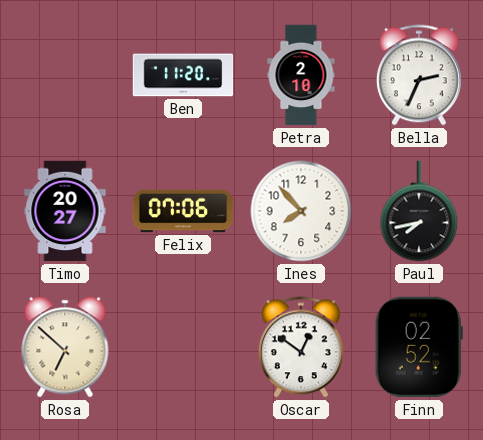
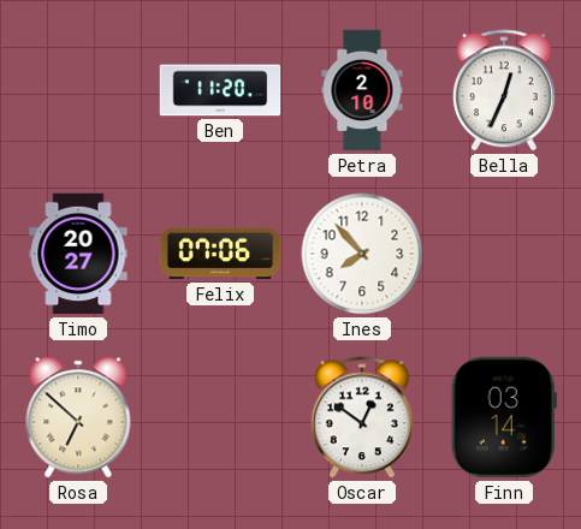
Bella: 2:34 -> 12:34 (504, 90)
Paul: 7:43 -> none (419, 211)
Finn: 02:52 -> 03:14 (504, 417)
